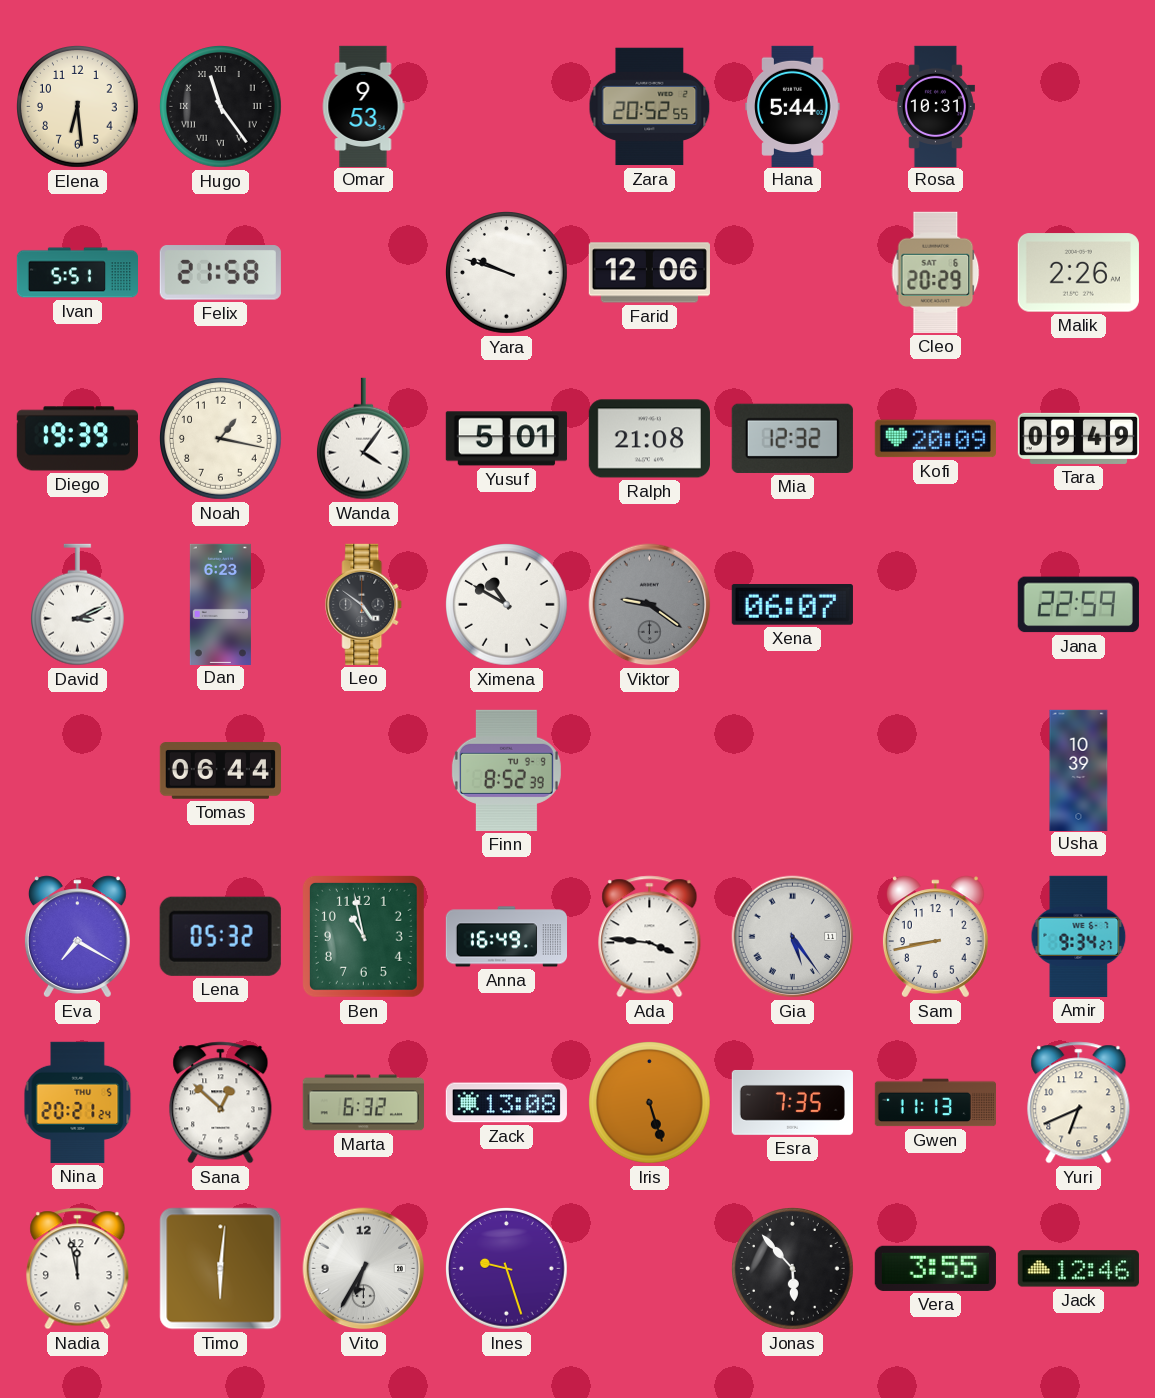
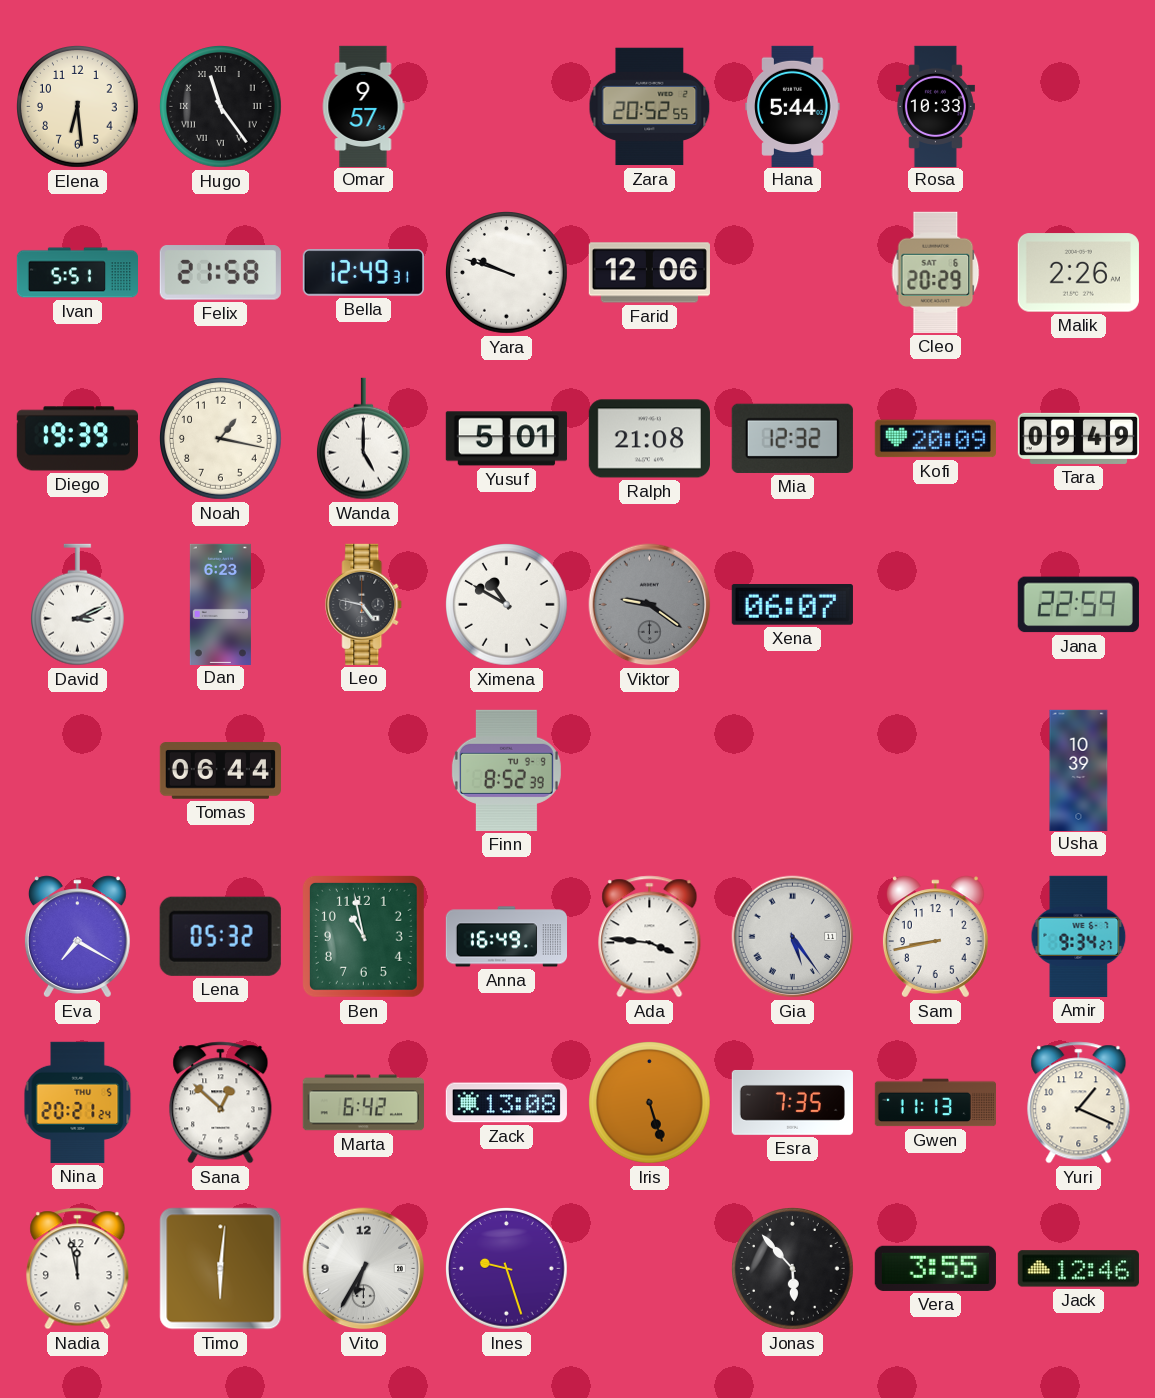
Omar: 9:53 -> 9:57 (363, 106)
Rosa: 10:31 -> 10:33 (935, 106)
Bella: none -> 12:49 (363, 273)
Wanda: 4:06 -> 5:00 (363, 439)
Leo: 4:51 -> 4:47 (364, 604)
Marta: 6:32 -> 6:42 (363, 1103)
Yuri: 6:41 -> 1:19 (1079, 1103)
